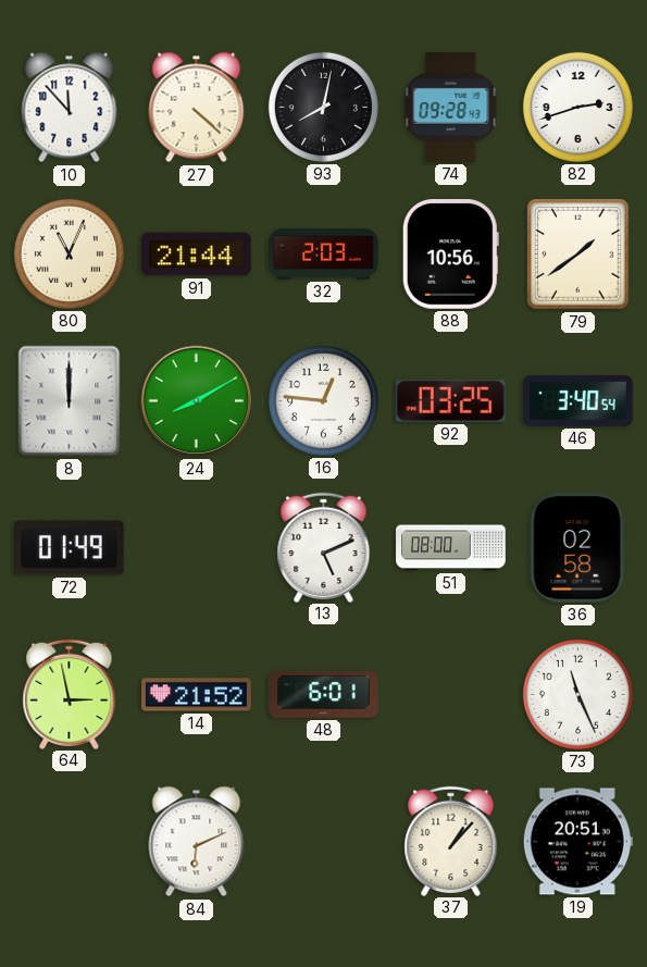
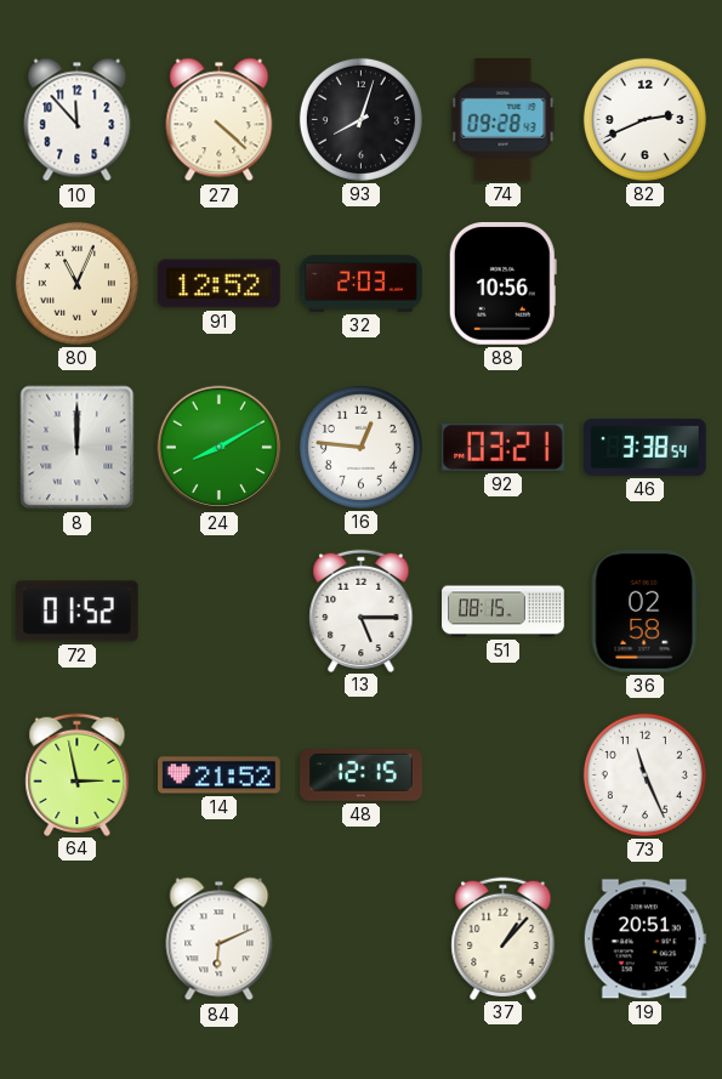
93: 8:02 -> 8:03 (360, 119)
82: 2:42 -> 2:41 (644, 119)
91: 21:44 -> 12:52 (220, 284)
79: 1:39 -> none (578, 255)
92: 03:25 -> 03:21 (502, 447)
46: 3:40 -> 3:38 (646, 447)
72: 01:49 -> 01:52 (76, 612)
13: 5:11 -> 5:15 (362, 611)
51: 08:00 -> 08:15 (504, 612)
48: 6:01 -> 12:15 (362, 776)
